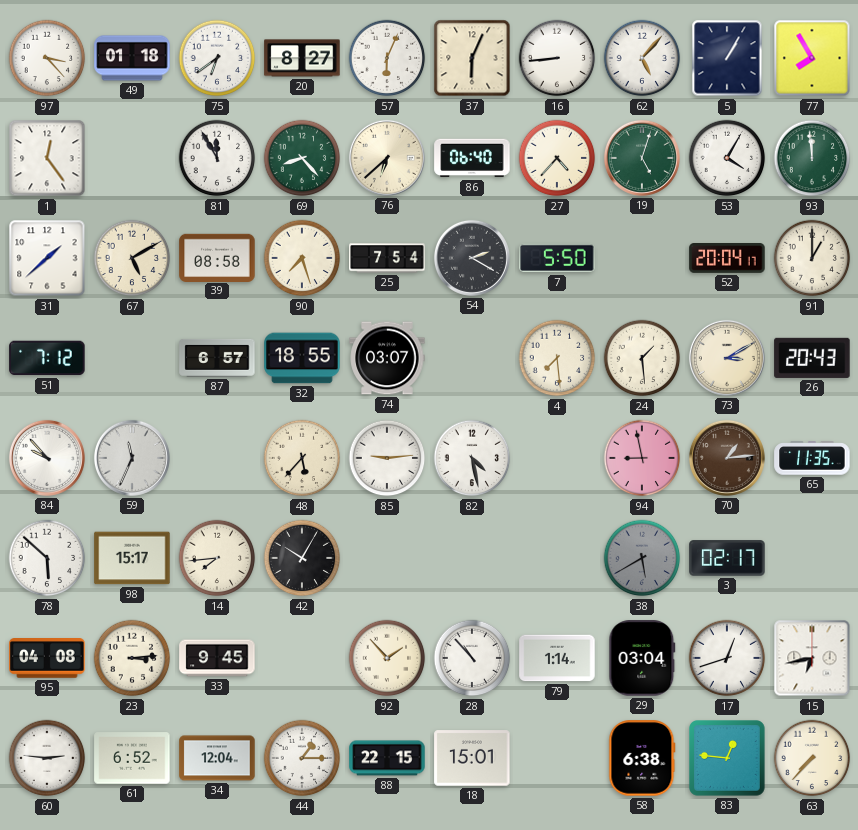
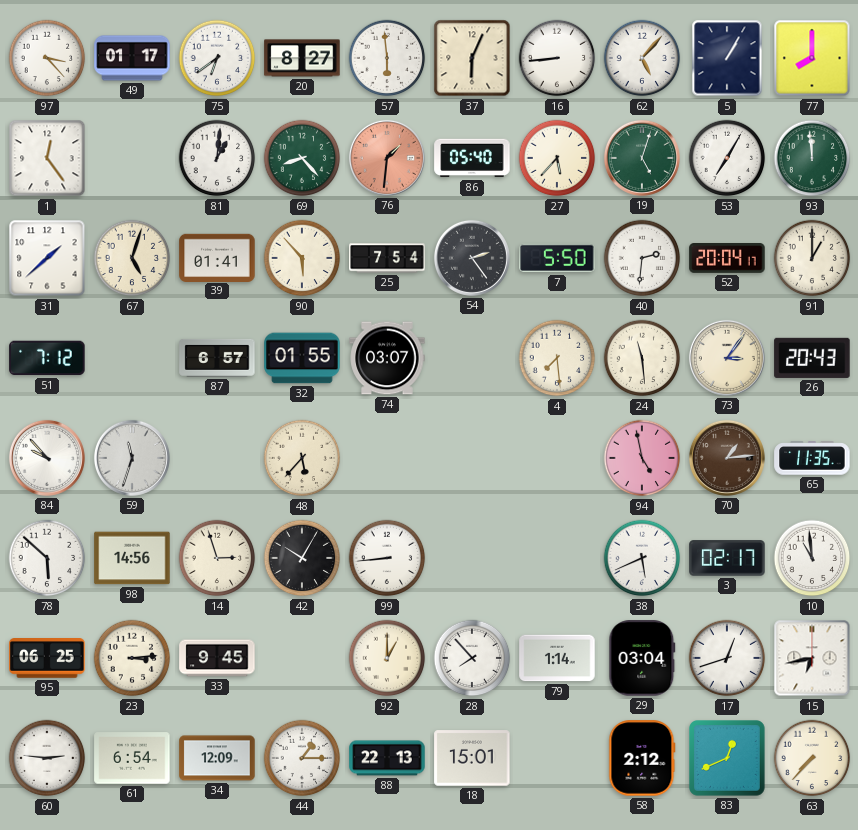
49: 01:18 -> 01:17 (132, 58)
57: 6:04 -> 5:59 (387, 58)
77: 7:55 -> 8:00 (812, 58)
81: 11:55 -> 1:01 (217, 158)
76: 6:38 -> 1:31 (387, 158)
76 dial: cream -> salmon (387, 158)
86: 06:40 -> 05:40 (472, 158)
27: 4:37 -> 5:37 (557, 158)
53: 4:05 -> 7:05 (727, 158)
67: 5:10 -> 5:03 (132, 258)
39: 08:58 -> 01:41 (217, 257)
90: 7:27 -> 5:53 (302, 258)
54: 2:20 -> 2:24 (472, 258)
40: none -> 2:31 (642, 258)
32: 18:55 -> 01:55 (302, 358)
24: 1:29 -> 11:29 (642, 358)
73: 3:10 -> 3:06 (727, 358)
59: 11:34 -> 11:33 (132, 458)
85: 9:14 -> none (387, 458)
82: 4:28 -> none (472, 458)
94: 8:58 -> 4:58 (642, 458)
98: 15:17 -> 14:56 (132, 558)
14: 7:44 -> 2:57 (217, 558)
99: none -> 8:44 (387, 558)
38: 5:40 -> 5:41 (642, 558)
38 dial: grey -> white (642, 558)
10: none -> 10:59 (812, 558)
95: 04:08 -> 06:25 (47, 658)
92: 1:53 -> 1:00 (387, 658)
28: 10:53 -> 7:53 (472, 658)
61: 6:52 -> 6:54 (132, 758)
34: 12:04 -> 12:09 (217, 758)
88: 22:15 -> 22:13 (387, 758)
58: 6:38 -> 2:12 (642, 758)
83: 12:46 -> 12:41 (728, 759)
